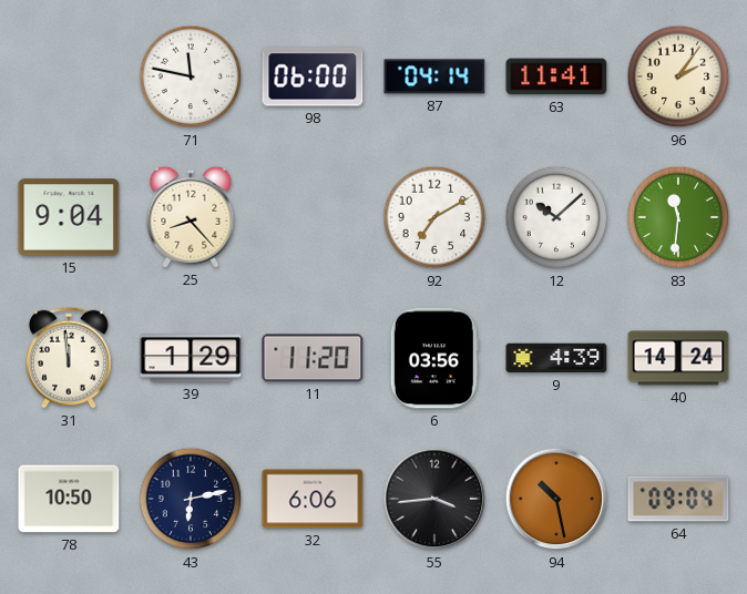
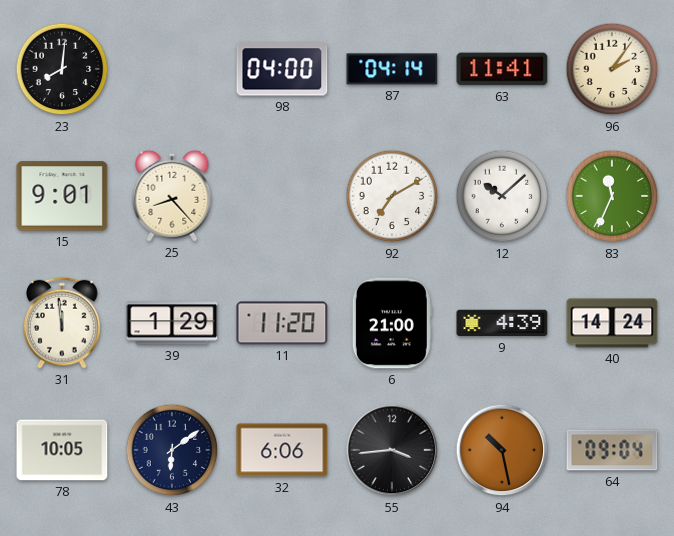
23: none -> 8:01 (62, 69)
71: 11:47 -> none (191, 76)
98: 06:00 -> 04:00 (282, 69)
15: 9:04 -> 9:01 (62, 196)
83: 11:31 -> 11:34 (612, 196)
6: 03:56 -> 21:00 (392, 323)
78: 10:50 -> 10:05 (62, 450)
43: 6:13 -> 6:09 (172, 450)
